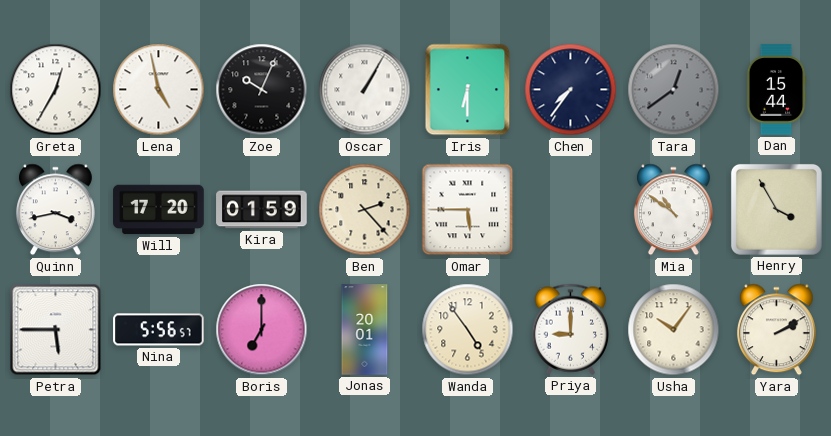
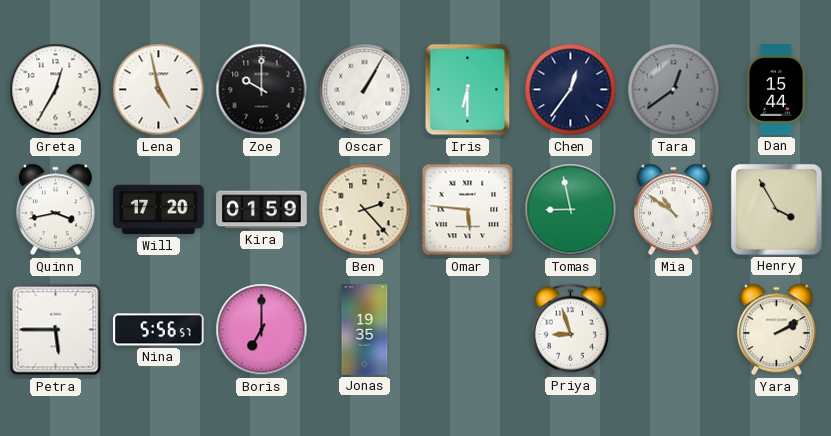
Zoe: 10:04 -> 10:00 (262, 90)
Chen: 7:36 -> 12:36 (571, 90)
Omar: 5:45 -> 5:46 (468, 210)
Tomas: none -> 8:58 (571, 210)
Jonas: 20:01 -> 19:35 (365, 330)
Wanda: 4:54 -> none (468, 330)
Priya: 9:00 -> 8:57 (571, 329)
Usha: 10:06 -> none (674, 330)
